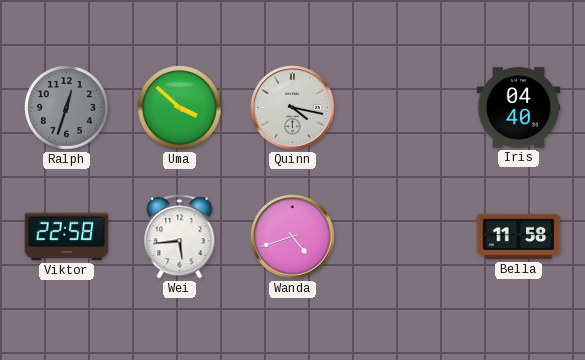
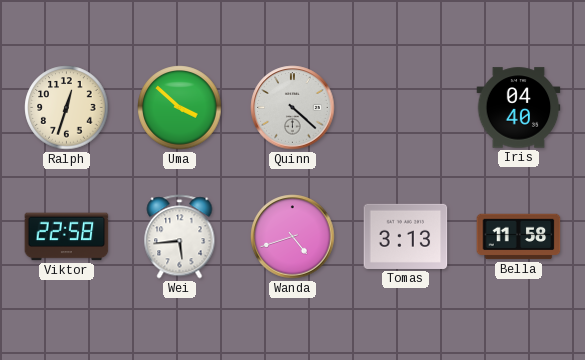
Ralph dial: grey -> cream (67, 108)
Quinn: 4:17 -> 4:22 (293, 108)
Tomas: none -> 3:13 (406, 236)
